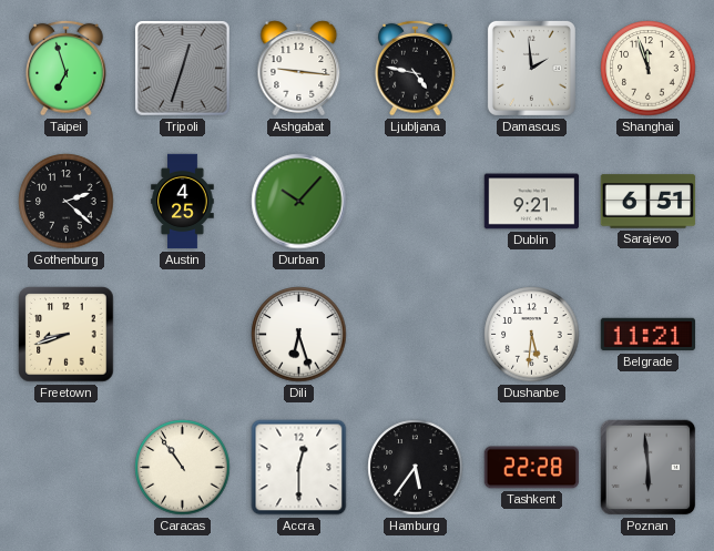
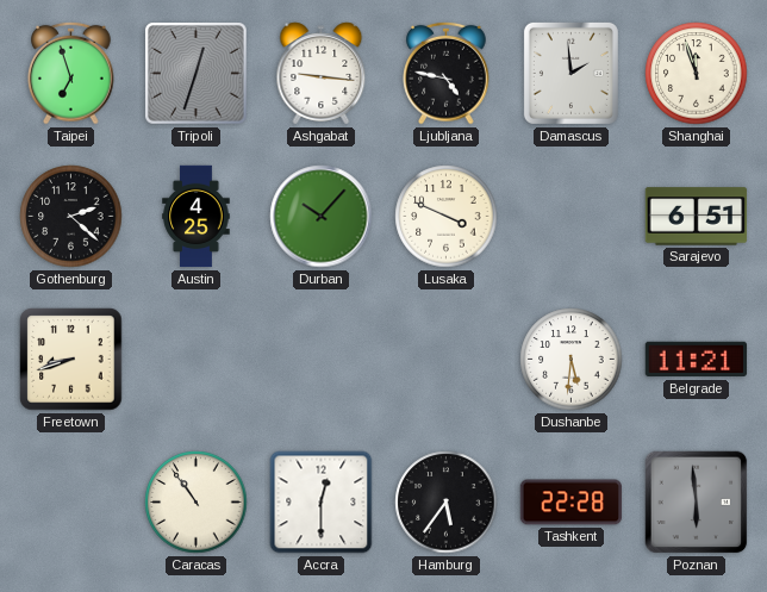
Lusaka: none -> 3:49 (447, 217)
Dublin: 9:21 -> none (532, 202)
Dili: 6:27 -> none (299, 335)
